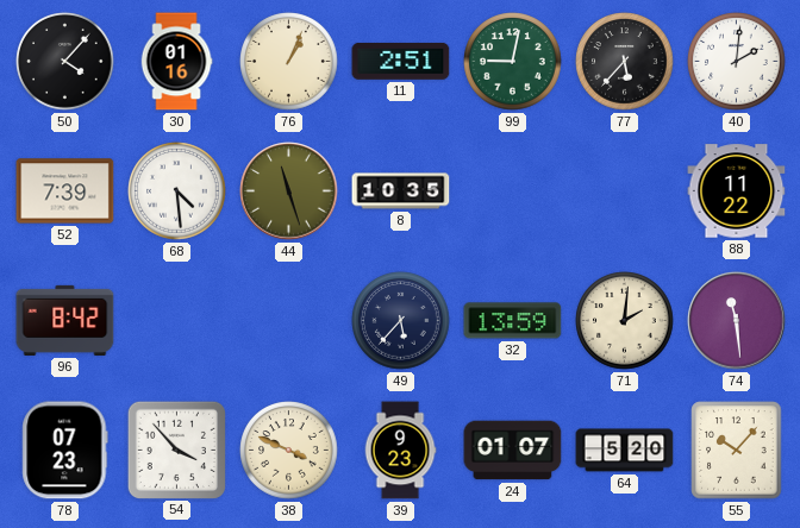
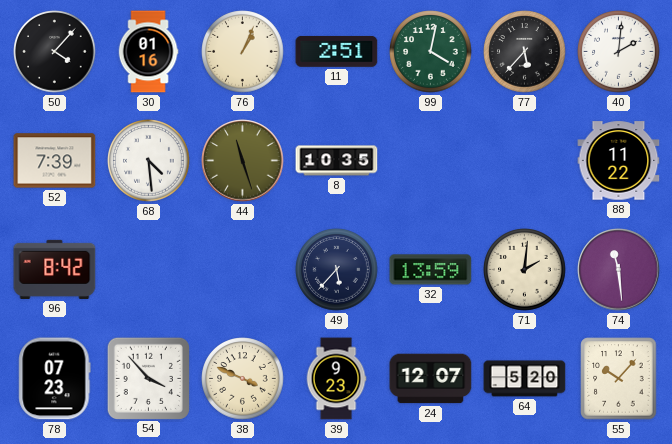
99: 9:02 -> 4:02 (431, 52)
24: 01:07 -> 12:07 (431, 379)
